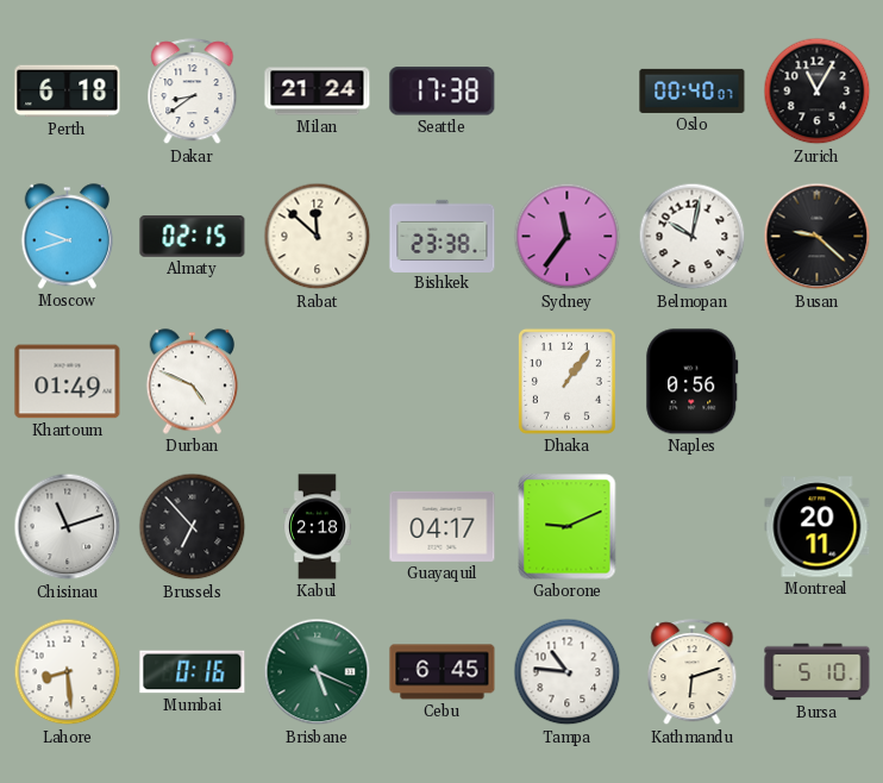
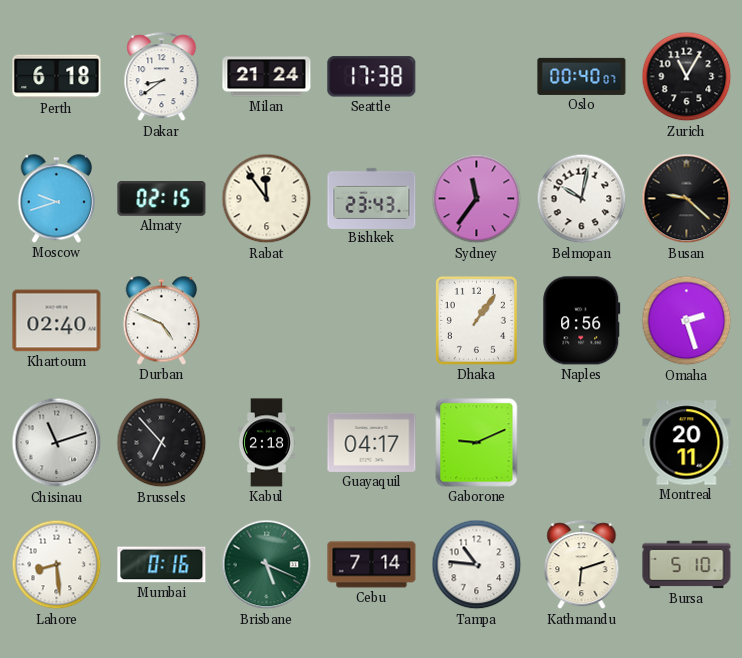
Rabat: 11:52 -> 11:54 (267, 199)
Bishkek: 23:38 -> 23:43 (372, 198)
Khartoum: 01:49 -> 02:40 (57, 321)
Omaha: none -> 2:27 (687, 321)
Cebu: 6:45 -> 7:14 (372, 565)
